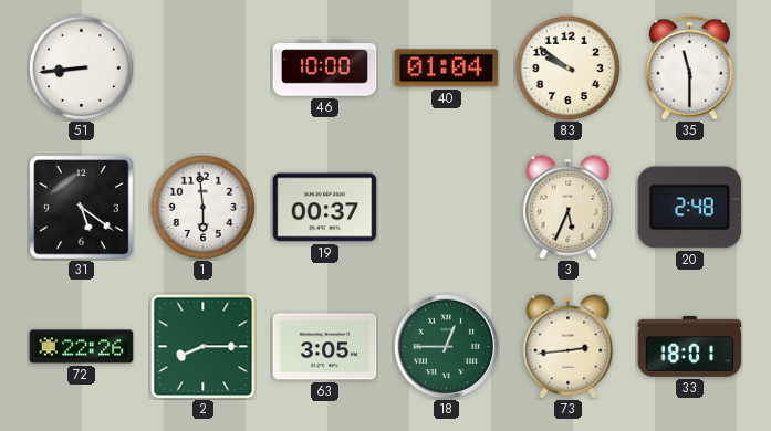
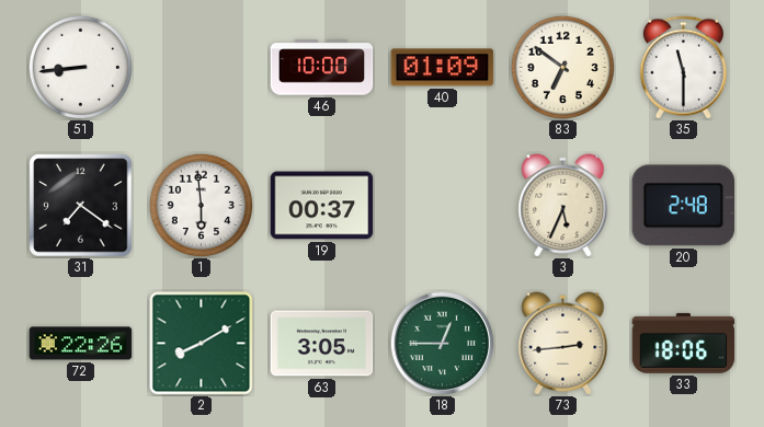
40: 01:04 -> 01:09 (443, 68)
83: 9:51 -> 6:51 (562, 67)
31: 5:21 -> 7:21 (81, 206)
2: 8:15 -> 8:10 (202, 344)
33: 18:01 -> 18:06 (684, 343)
